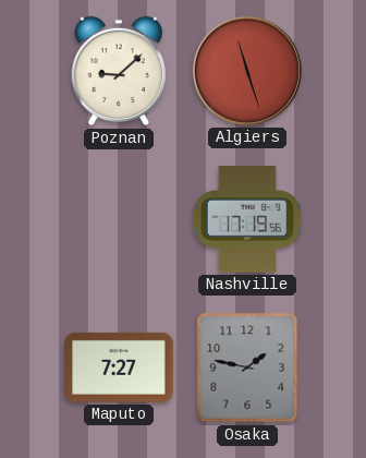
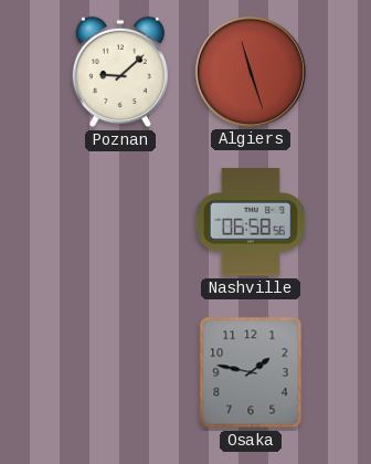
Nashville: 17:19 -> 06:58 (251, 222)
Maputo: 7:27 -> none (119, 367)
